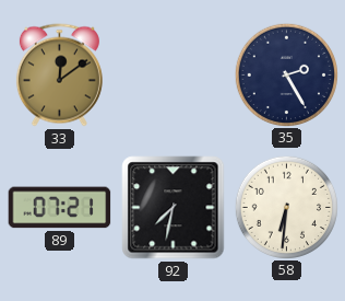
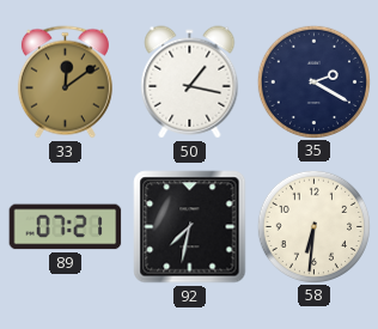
50: none -> 1:17 (190, 83)
35: 2:25 -> 2:20 (313, 81)
